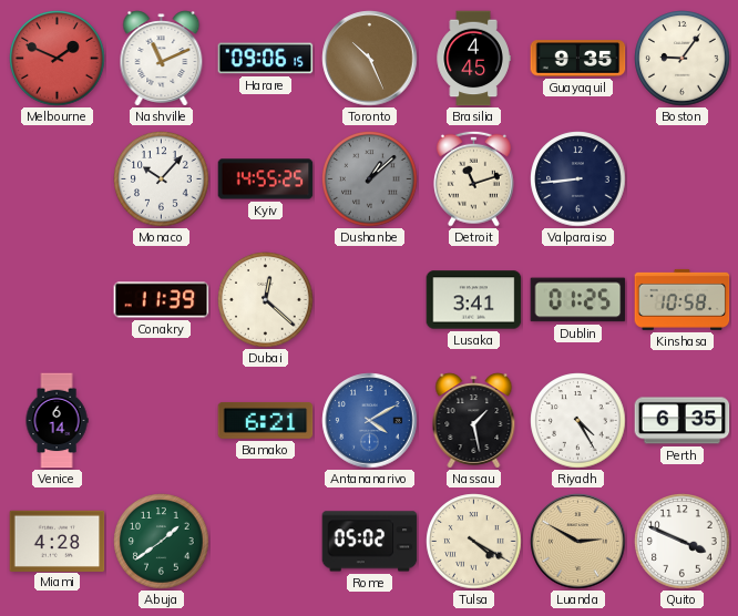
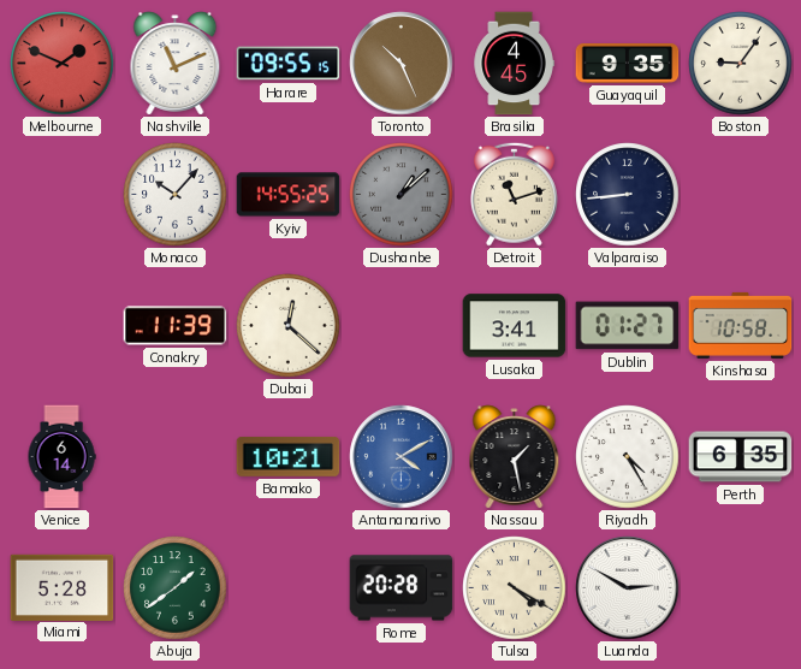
Harare: 09:06 -> 09:55 (289, 64)
Dublin: 01:25 -> 01:27 (628, 326)
Bamako: 6:21 -> 10:21 (289, 457)
Miami: 4:28 -> 5:28 (63, 587)
Rome: 05:02 -> 20:28 (402, 588)
Luanda dial: champagne -> white (628, 588)
Quito: 3:49 -> none (683, 542)
